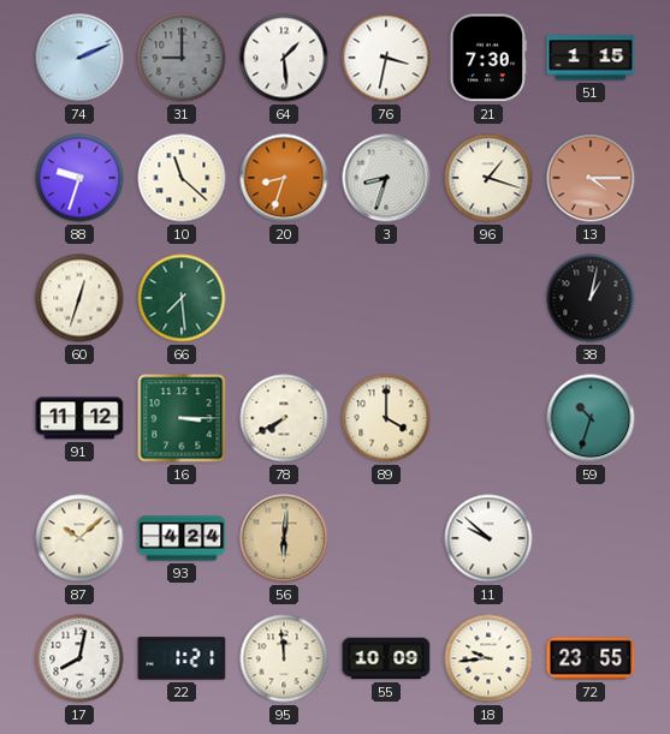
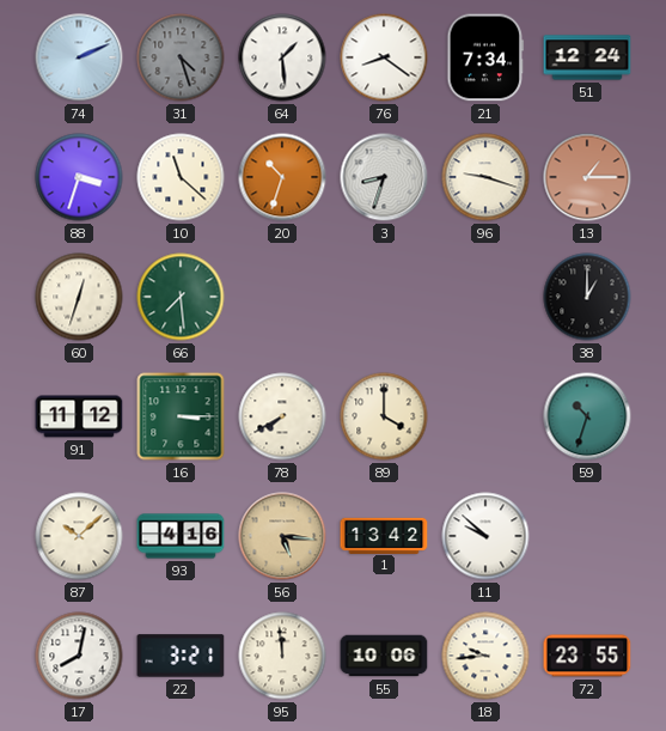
31: 9:00 -> 4:27 (181, 57)
76: 3:32 -> 8:21 (384, 57)
21: 7:30 -> 7:34 (485, 57)
51: 1:15 -> 12:24 (587, 57)
88: 9:33 -> 3:33 (79, 177)
20: 8:33 -> 10:33 (282, 177)
96: 1:18 -> 9:18 (485, 177)
13: 4:15 -> 1:15 (587, 177)
38: 1:02 -> 1:00 (587, 297)
93: 4:24 -> 4:16 (181, 536)
56: 6:01 -> 5:16 (282, 536)
1: none -> 13:42 (384, 535)
22: 1:21 -> 3:21 (181, 656)
55: 10:09 -> 10:06 (384, 656)
